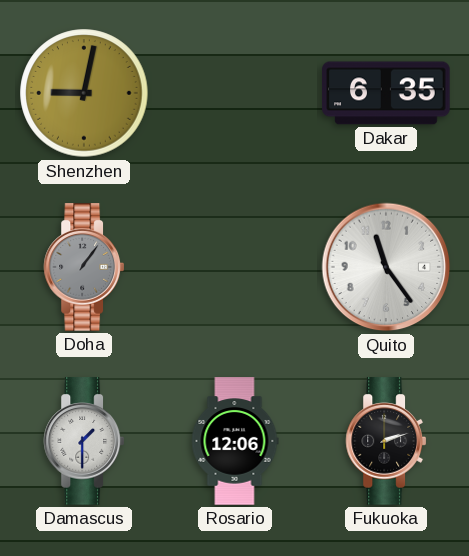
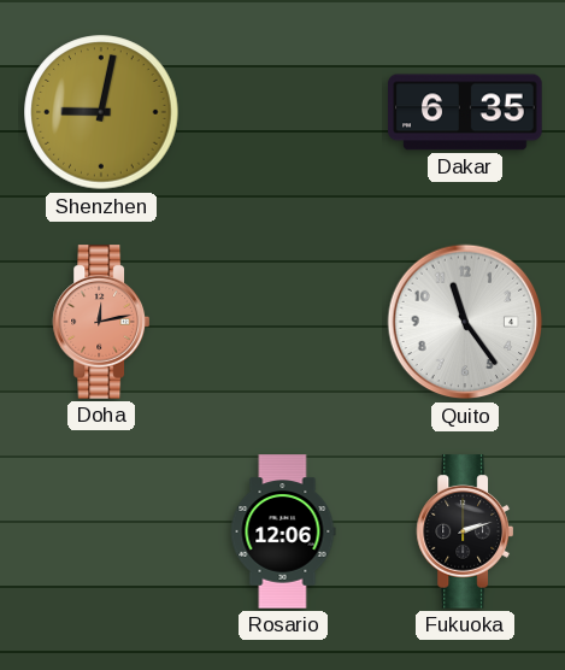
Doha: 1:06 -> 12:13 (100, 322)
Doha dial: grey -> salmon (100, 322)
Damascus: 1:30 -> none (83, 441)
